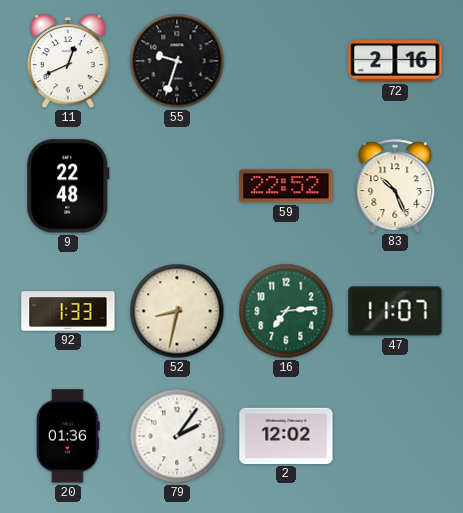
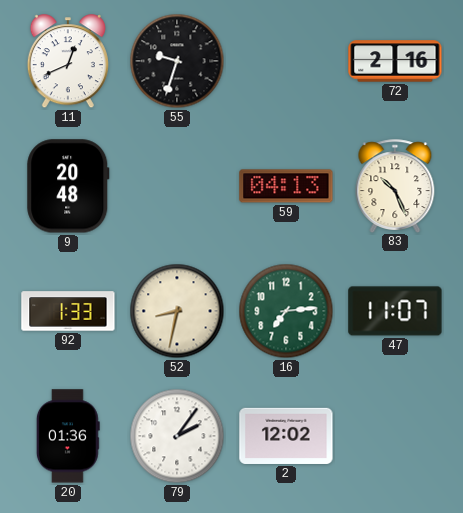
9: 22:48 -> 20:48 (68, 186)
59: 22:52 -> 04:13 (286, 186)
